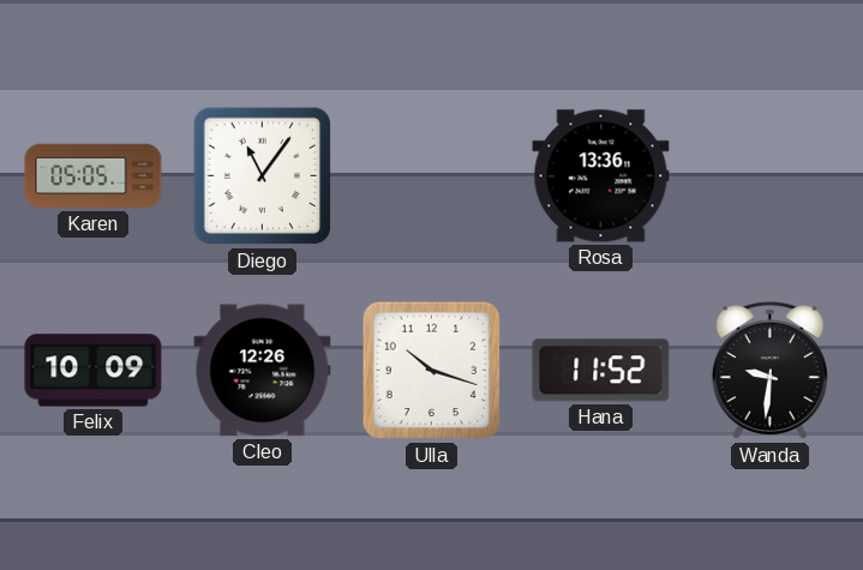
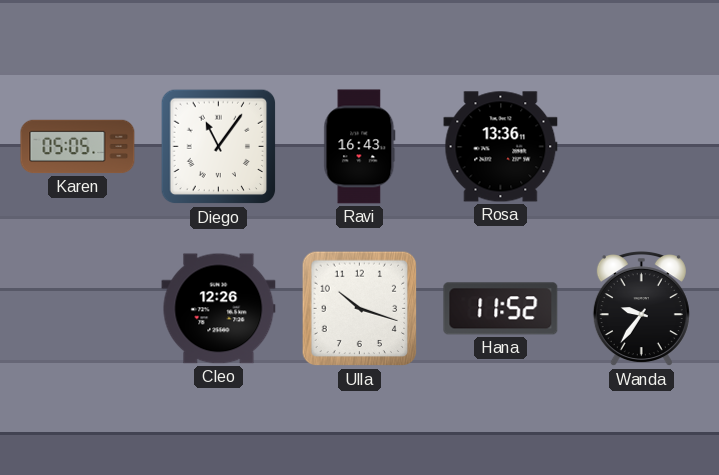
Ravi: none -> 16:43 (360, 147)
Felix: 10:09 -> none (94, 371)
Wanda: 9:31 -> 9:36 (641, 310)
